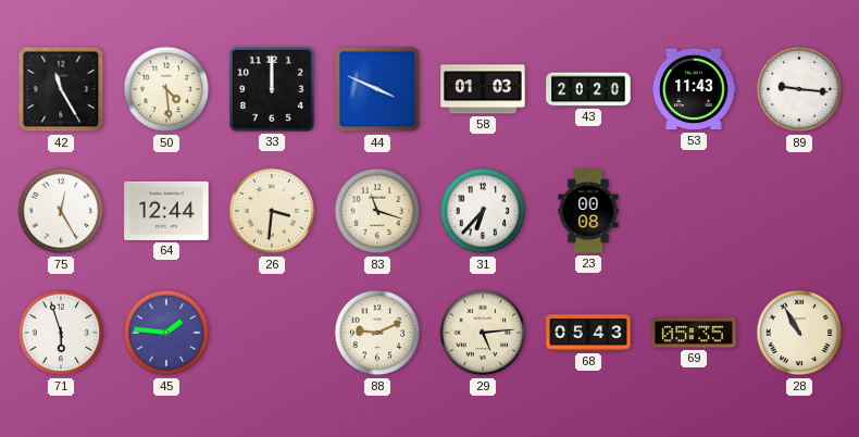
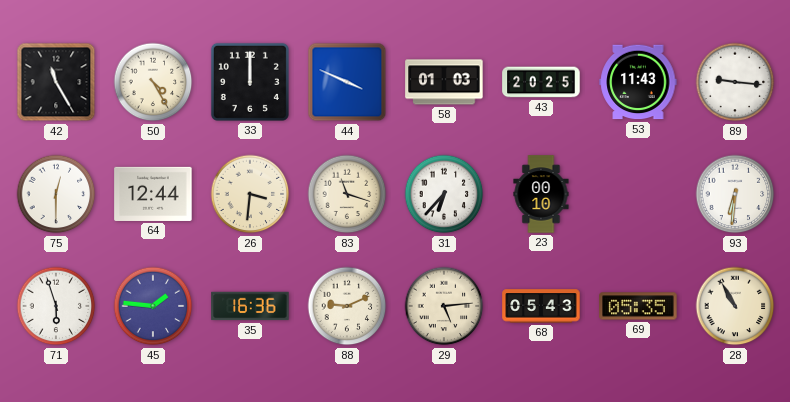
50: 4:29 -> 4:25 (153, 82)
43: 20:20 -> 20:25 (541, 82)
75: 12:25 -> 12:30 (56, 194)
23: 00:08 -> 00:10 (541, 194)
93: none -> 6:31 (735, 194)
35: none -> 16:36 (250, 306)
